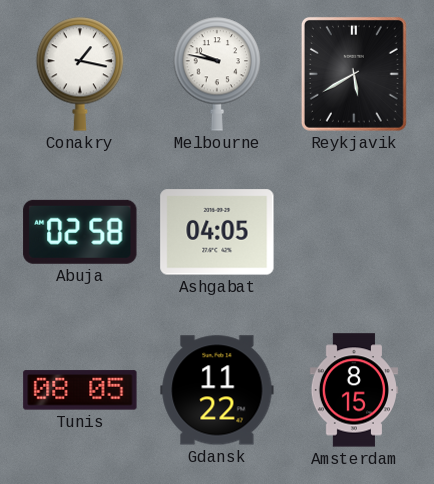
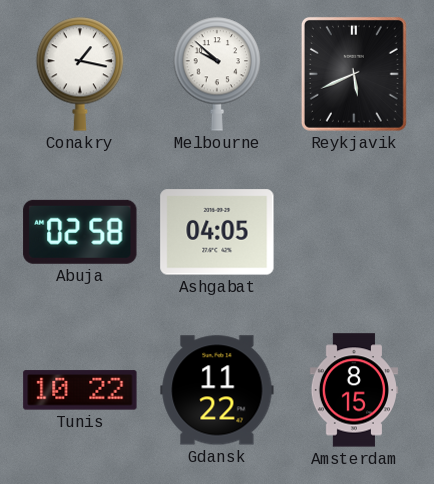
Melbourne: 9:47 -> 9:52 (217, 74)
Reykjavik: 5:40 -> 5:41 (354, 74)
Tunis: 08:05 -> 10:22 (80, 390)
